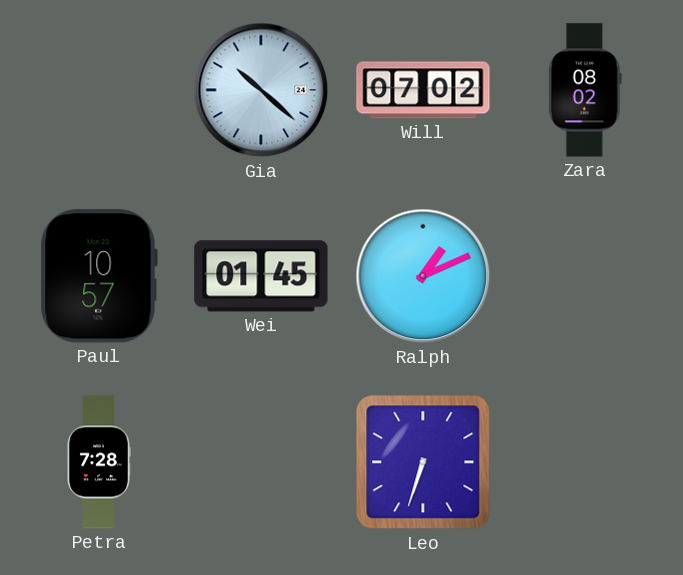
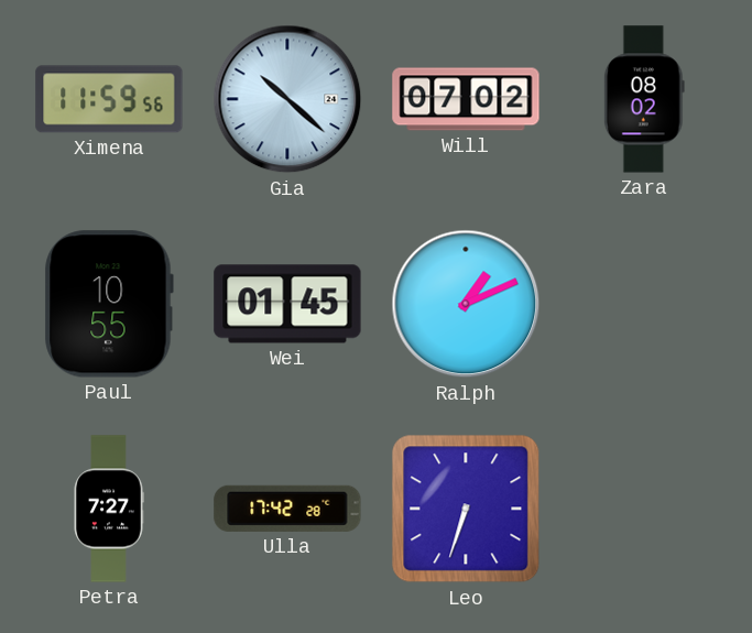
Ximena: none -> 11:59 (109, 99)
Paul: 10:57 -> 10:55 (109, 304)
Petra: 7:28 -> 7:27 (109, 509)
Ulla: none -> 17:42 (287, 509)
